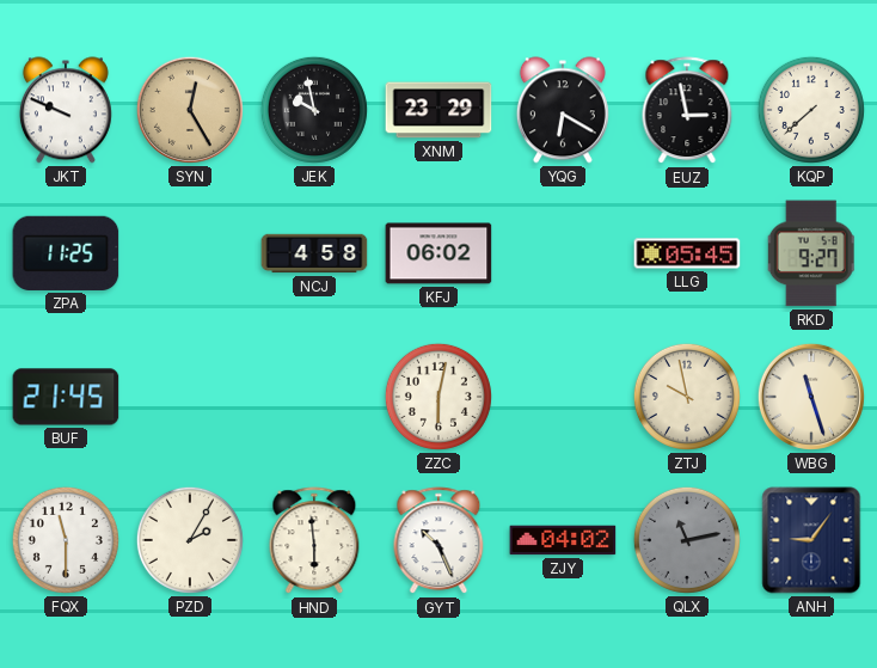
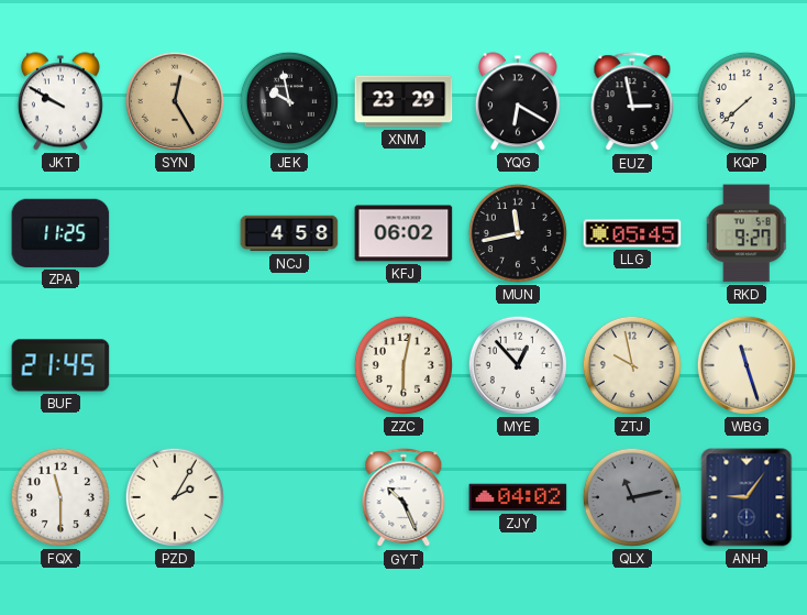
JKT: 9:49 -> 9:50 (60, 101)
MUN: none -> 11:43 (518, 233)
MYE: none -> 12:53 (518, 365)
HND: 5:59 -> none (314, 541)
